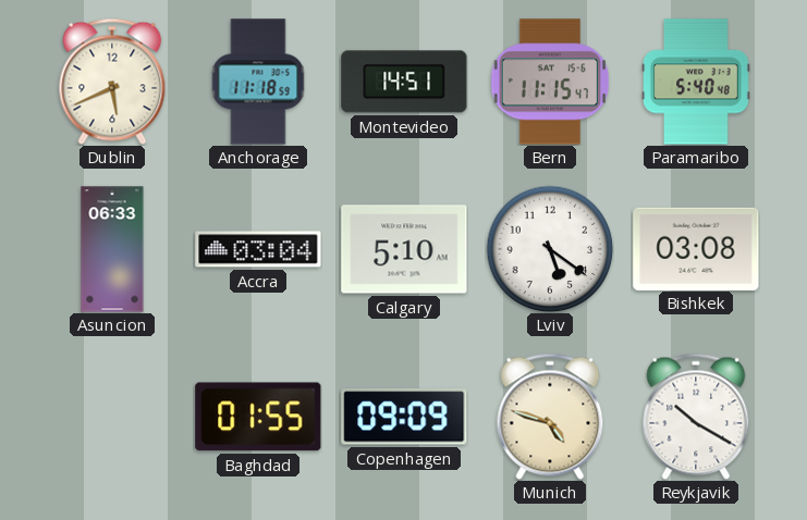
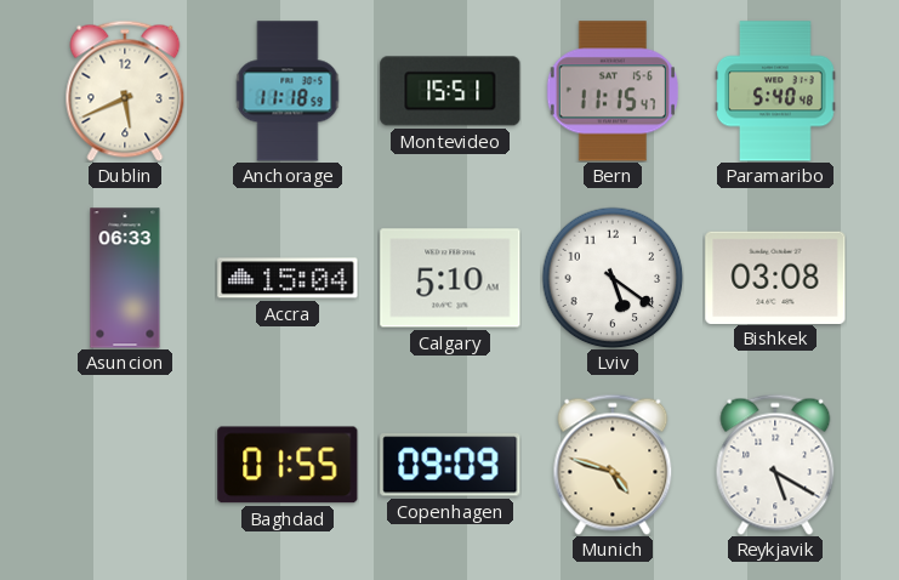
Montevideo: 14:51 -> 15:51 (450, 91)
Accra: 03:04 -> 15:04 (288, 278)
Reykjavik: 10:20 -> 5:20 (775, 465)
